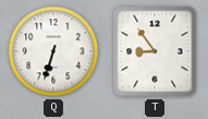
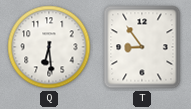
Q: 6:33 -> 6:29 (49, 47)
